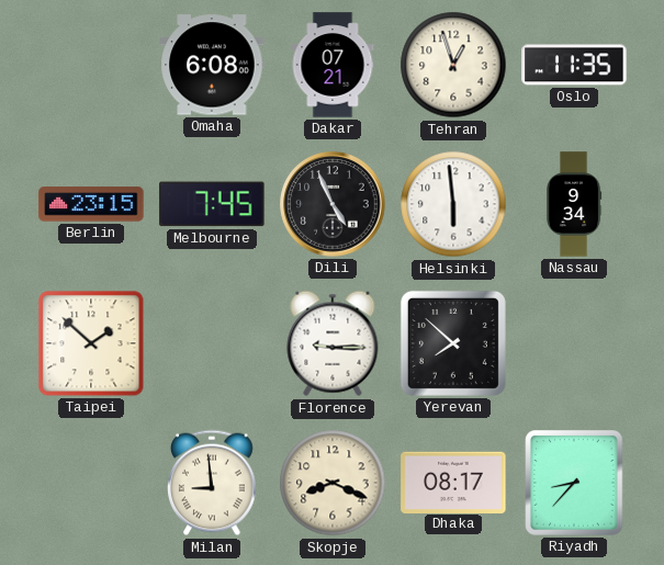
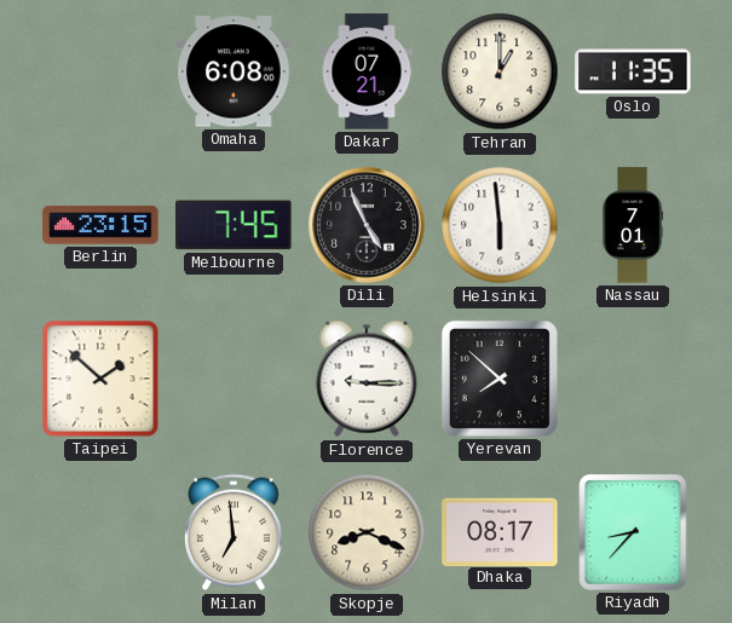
Tehran: 12:57 -> 1:00 (500, 71)
Nassau: 9:34 -> 7:01 (634, 225)
Milan: 8:59 -> 6:59 (235, 532)
